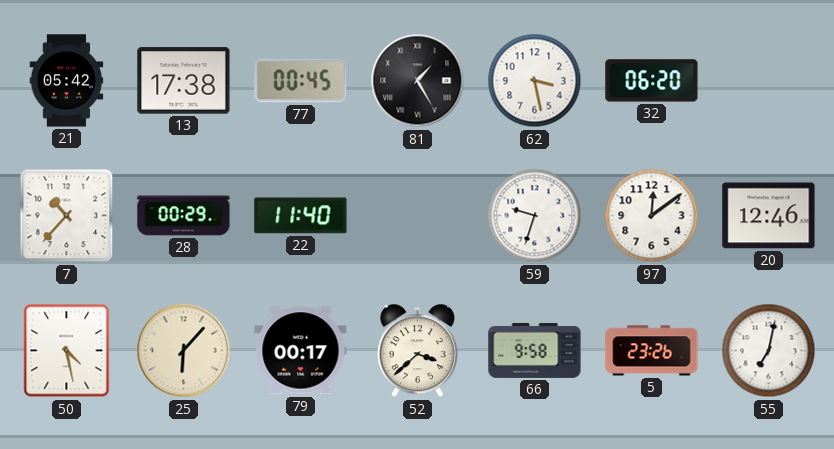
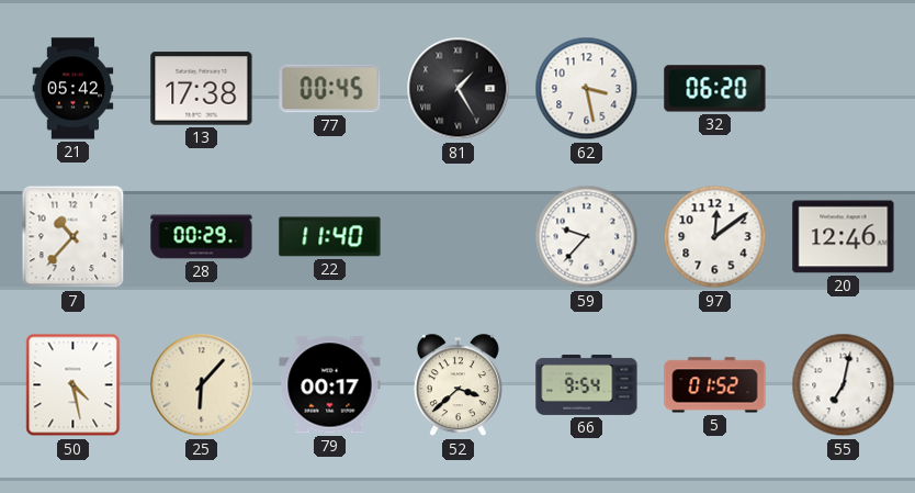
59: 9:33 -> 9:37 (587, 237)
66: 9:58 -> 9:54 (587, 384)
5: 23:26 -> 01:52 (715, 385)
